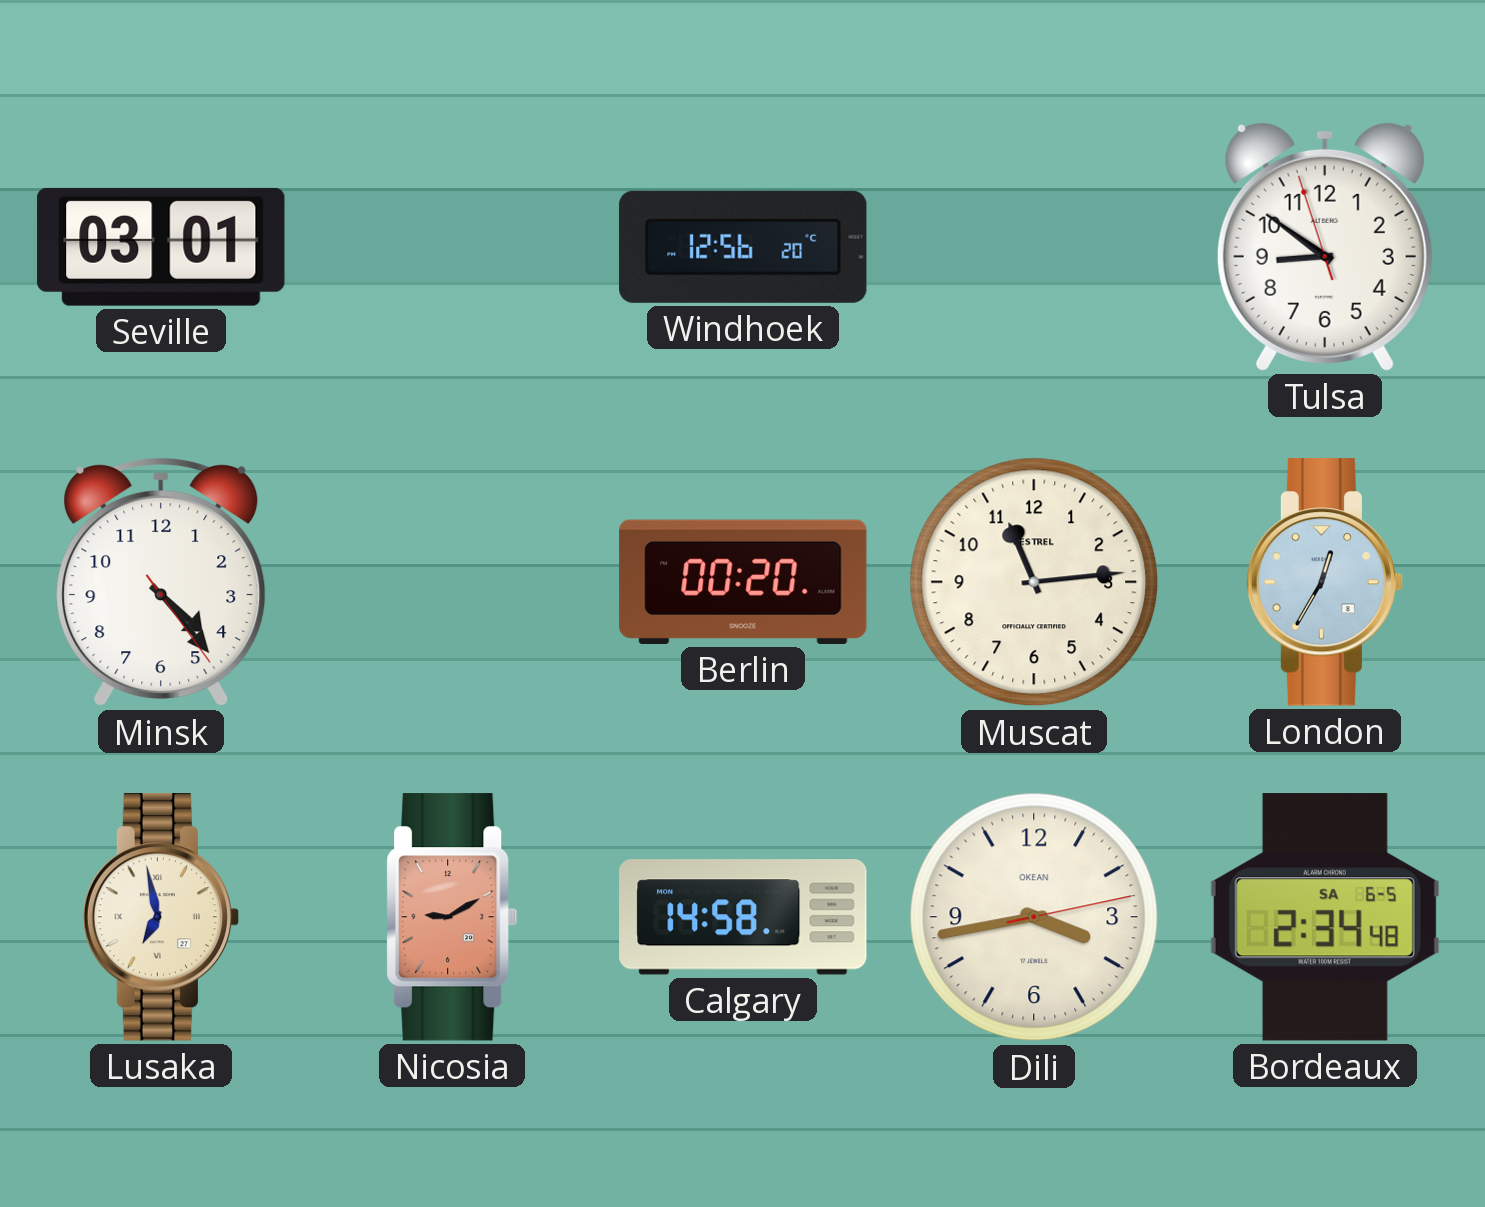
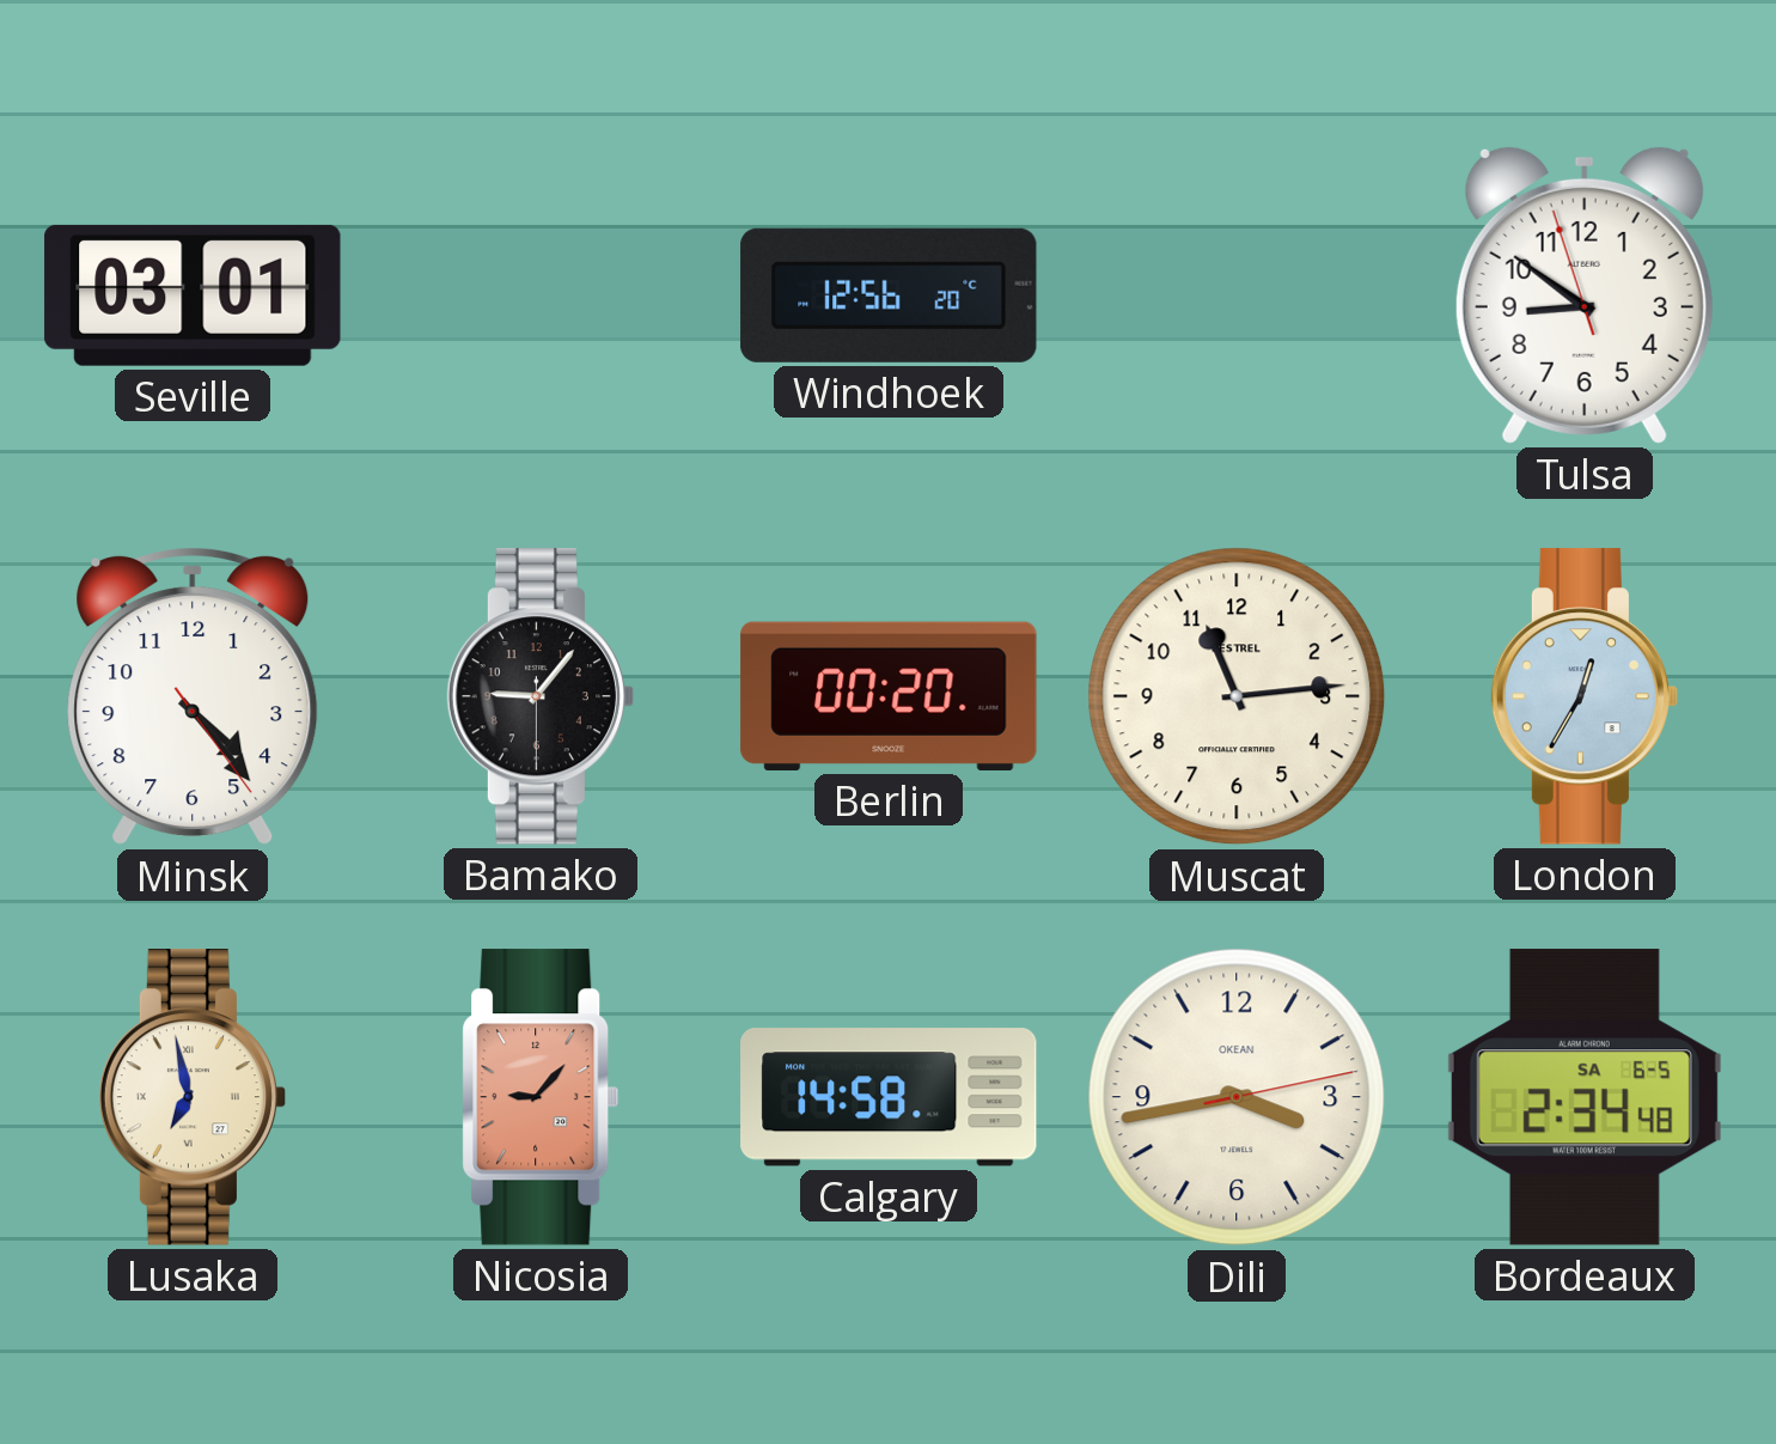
Bamako: none -> 9:06 (539, 696)
Nicosia: 9:10 -> 9:07 (541, 1097)
